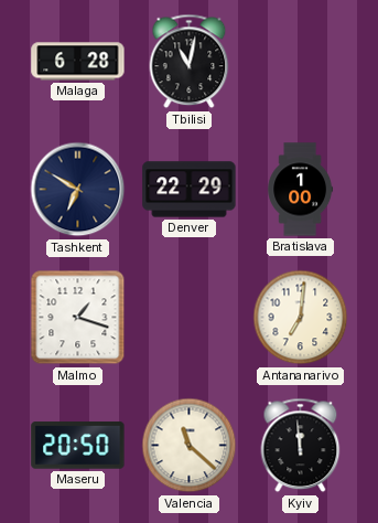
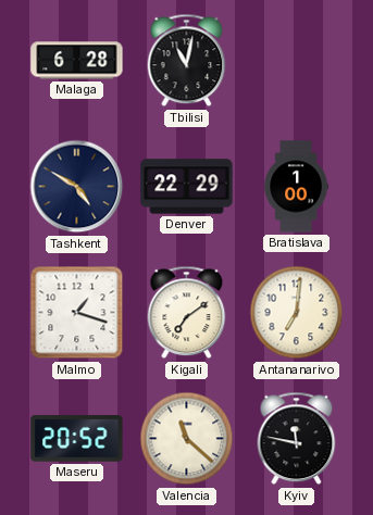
Tashkent: 6:50 -> 4:50 (77, 187)
Kigali: none -> 7:09 (187, 313)
Maseru: 20:50 -> 20:52 (77, 439)
Kyiv: 11:59 -> 11:47 (297, 439)
